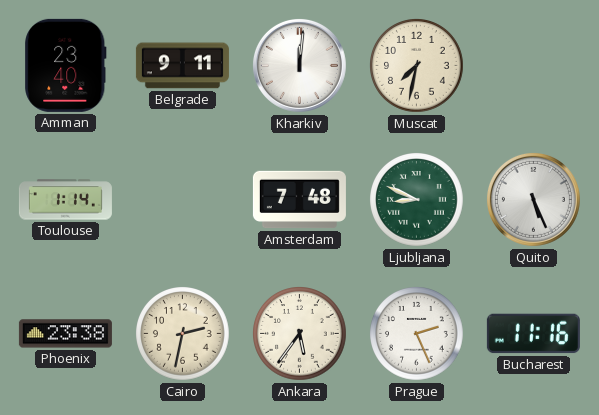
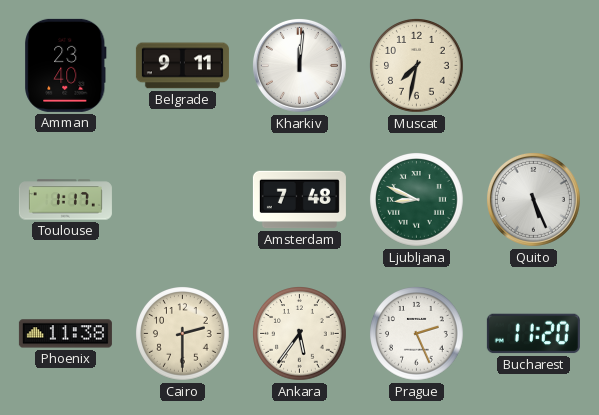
Toulouse: 1:14 -> 1:17 (65, 200)
Phoenix: 23:38 -> 11:38 (65, 334)
Cairo: 2:32 -> 2:30 (183, 334)
Bucharest: 11:16 -> 11:20 (533, 334)
